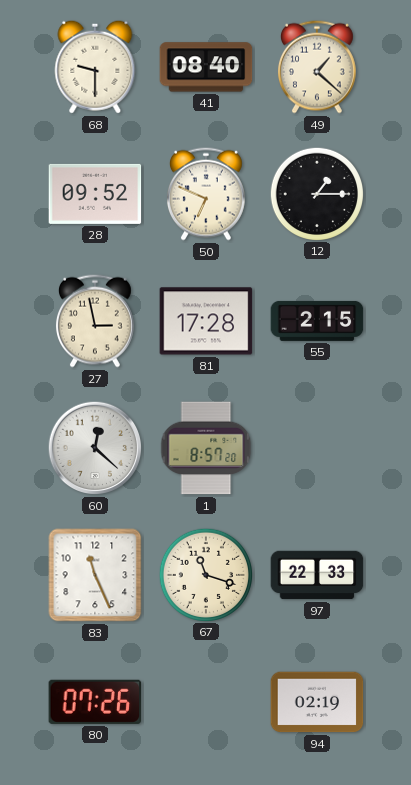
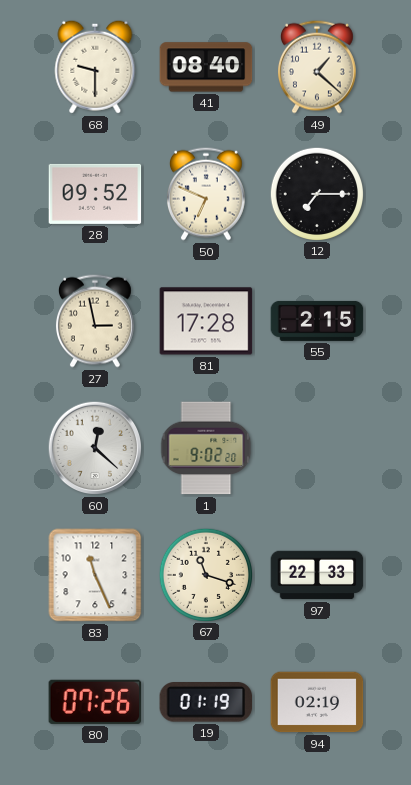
12: 1:15 -> 7:15 (316, 193)
1: 8:57 -> 9:02 (206, 448)
19: none -> 01:19 (206, 702)
